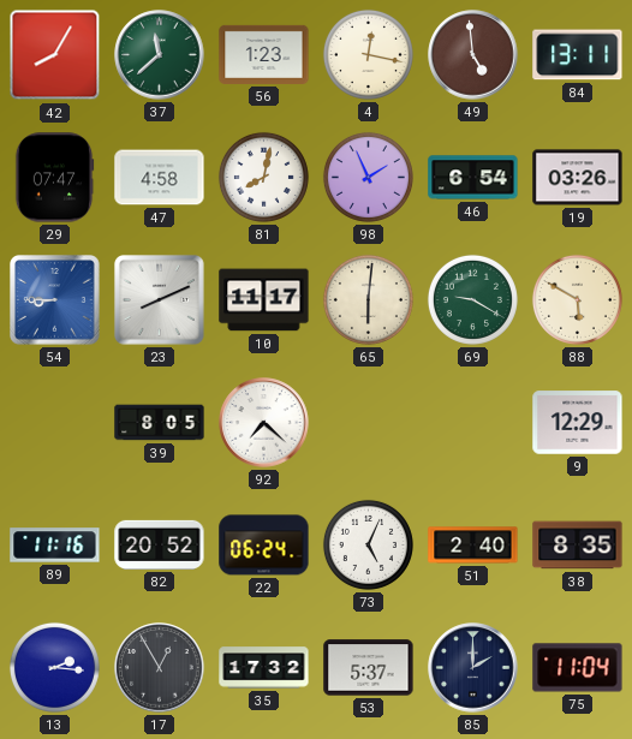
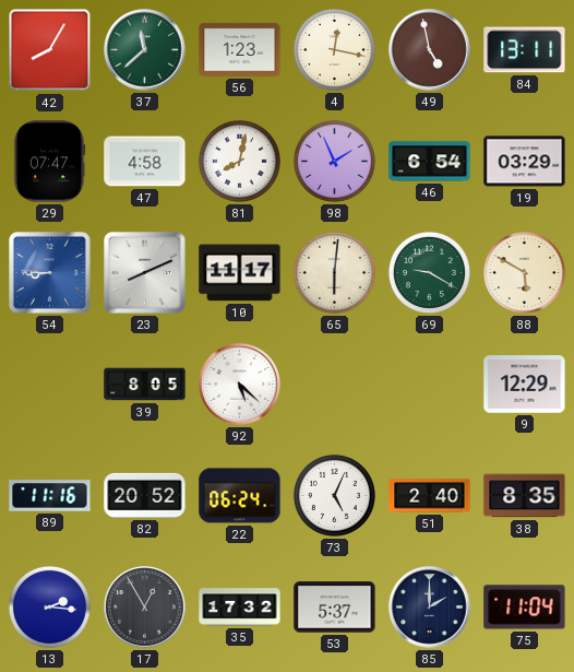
49: 4:59 -> 4:58 (430, 50)
19: 03:26 -> 03:29 (525, 162)
92: 7:22 -> 5:22 (240, 385)
